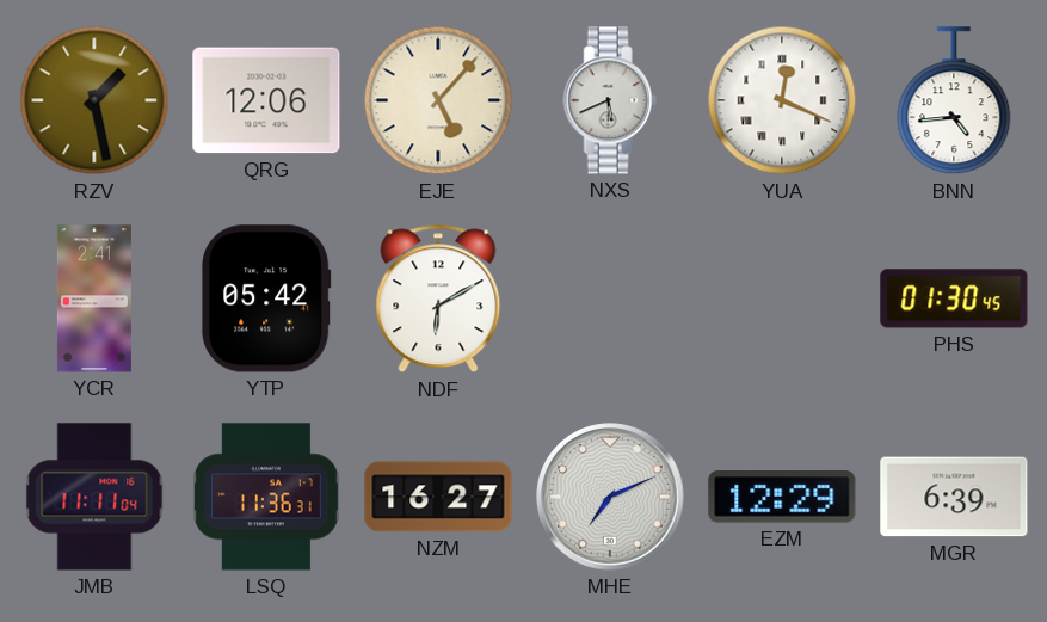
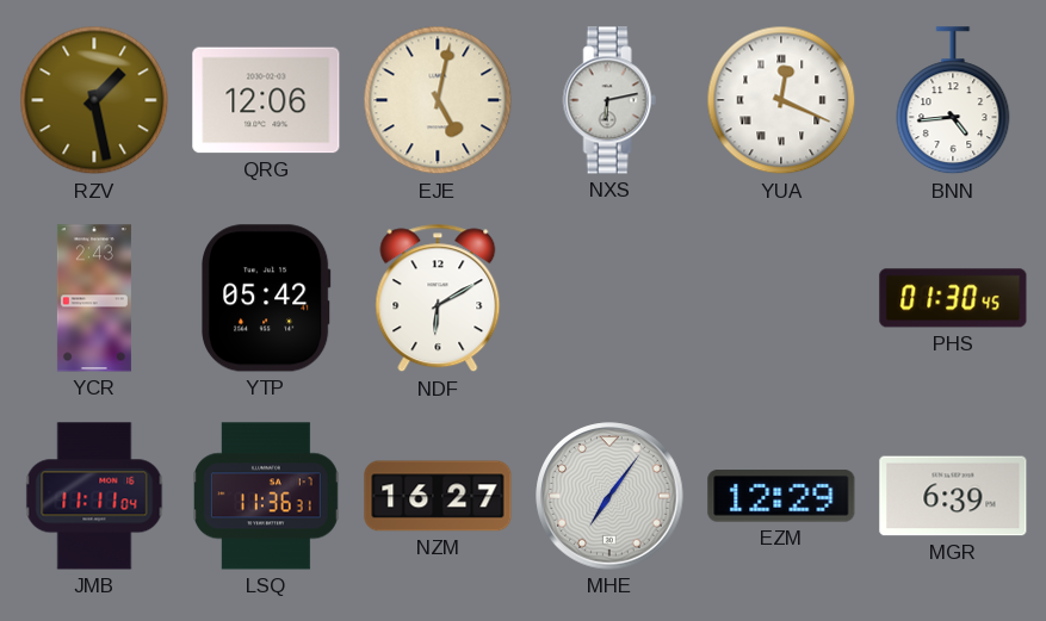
EJE: 5:07 -> 5:02 (438, 100)
NXS: 5:41 -> 6:13 (609, 100)
YCR: 2:41 -> 2:43 (94, 298)
MHE: 7:11 -> 7:06 (609, 496)
